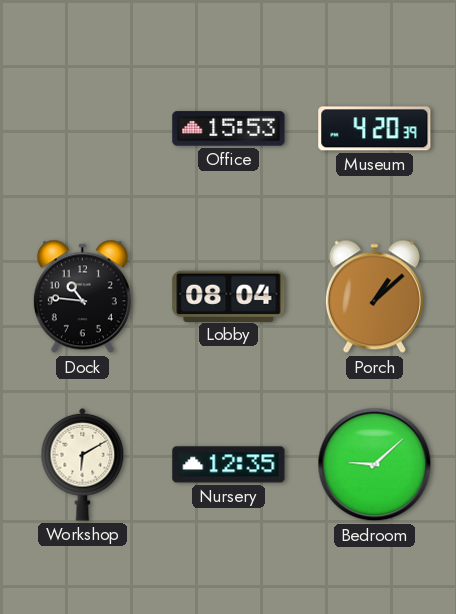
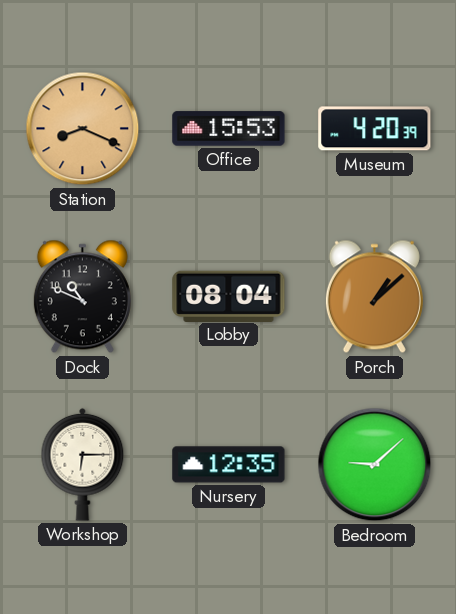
Station: none -> 8:19 (83, 129)
Dock: 10:46 -> 10:49 (82, 297)
Workshop: 6:10 -> 6:15 (83, 464)
